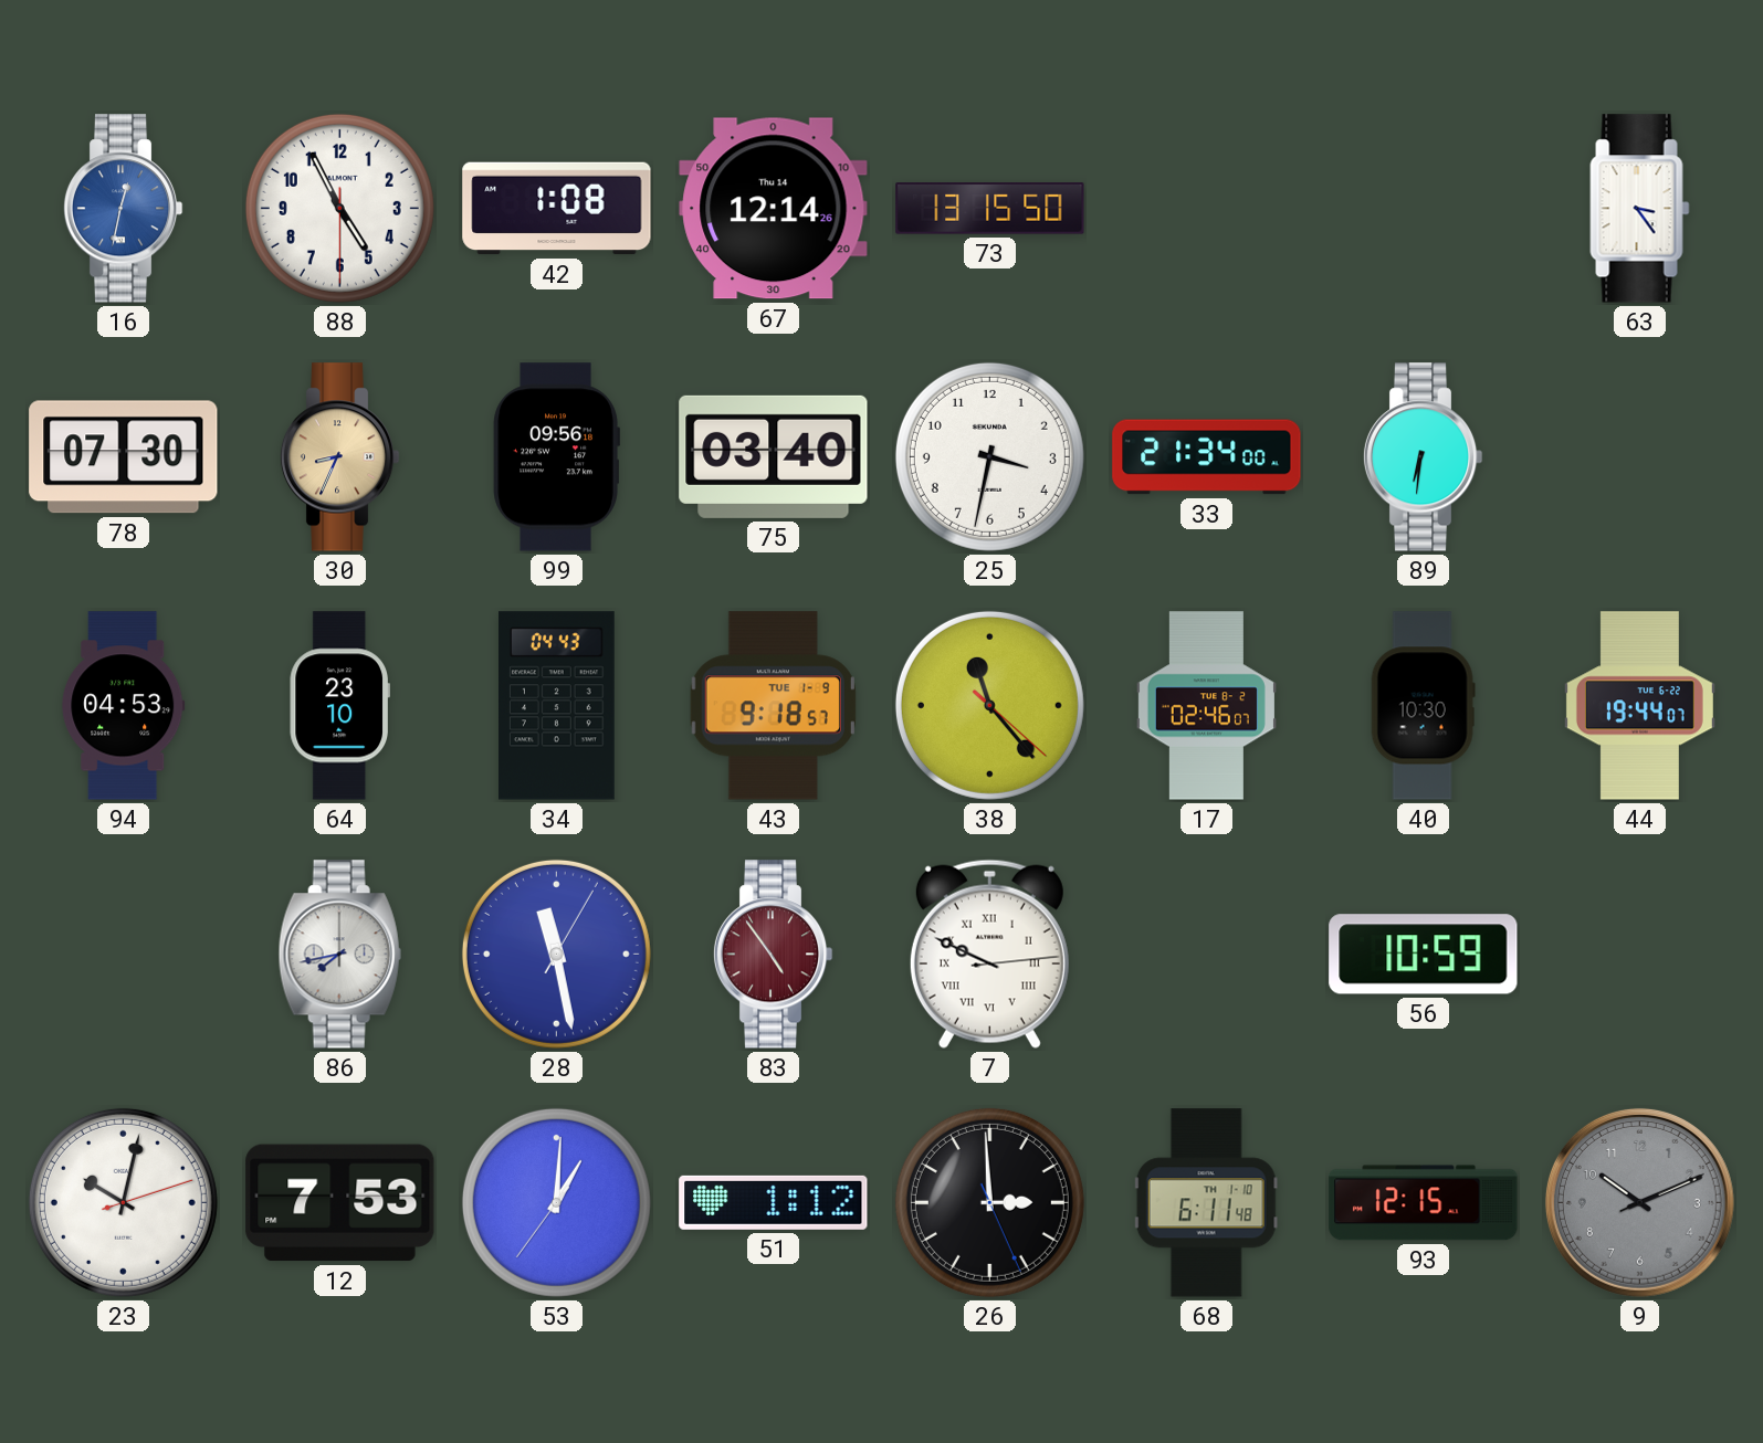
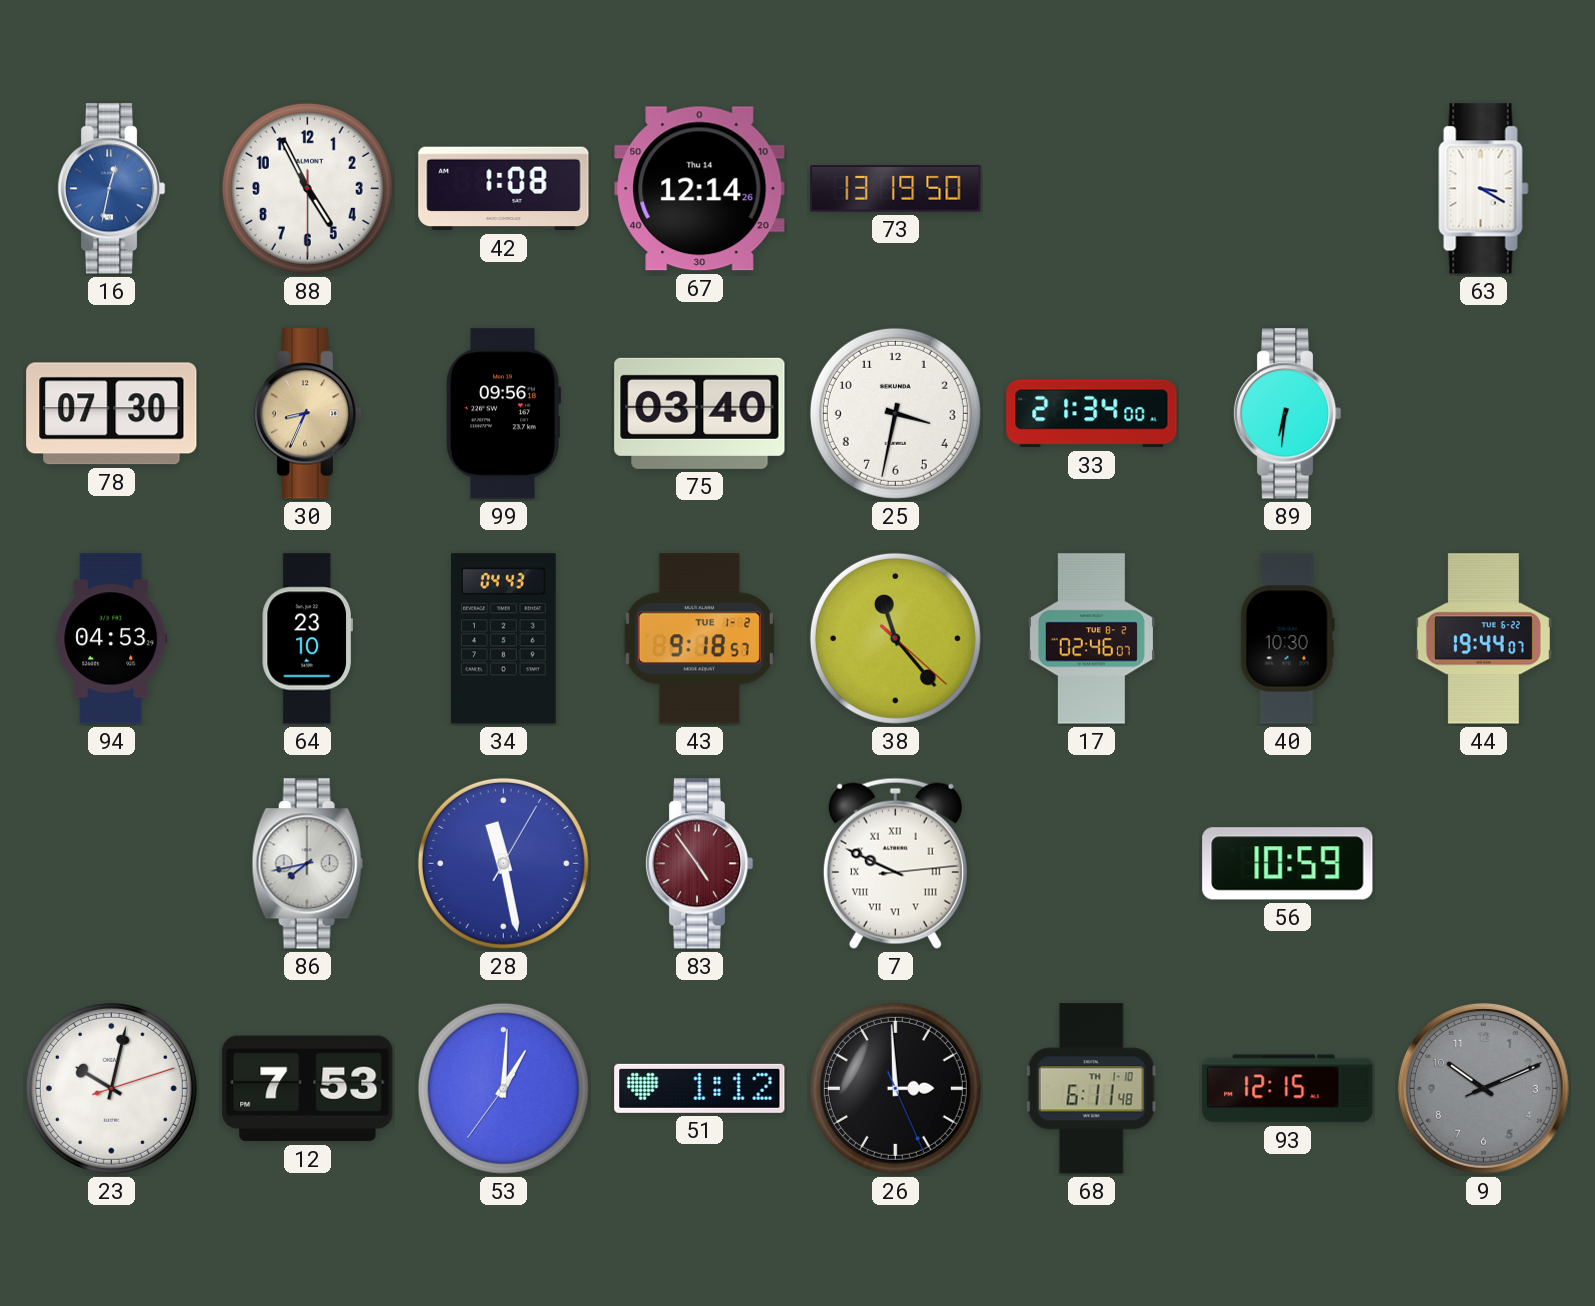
73: 13:15 -> 13:19 (896, 189)
63: 3:24 -> 3:20 (1484, 189)
43 date: TUE 1-9 -> TUE 1-2 (699, 639)
